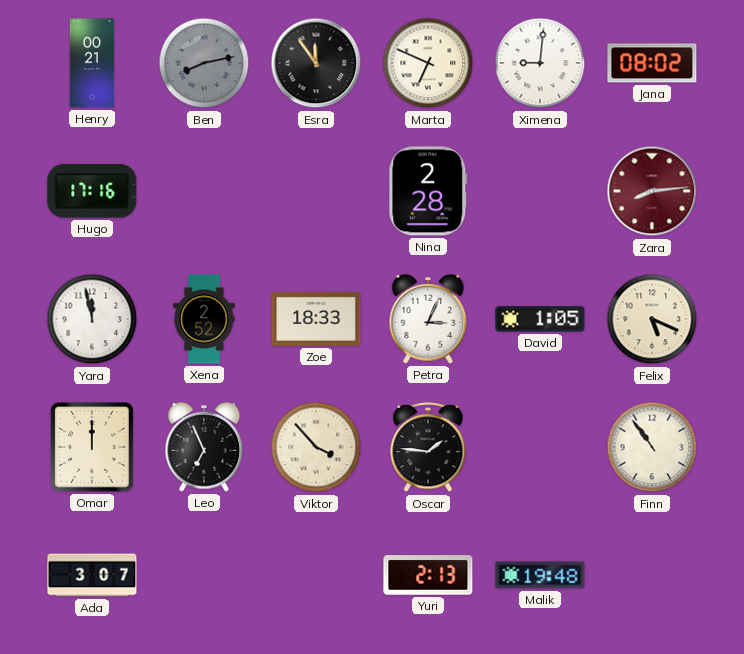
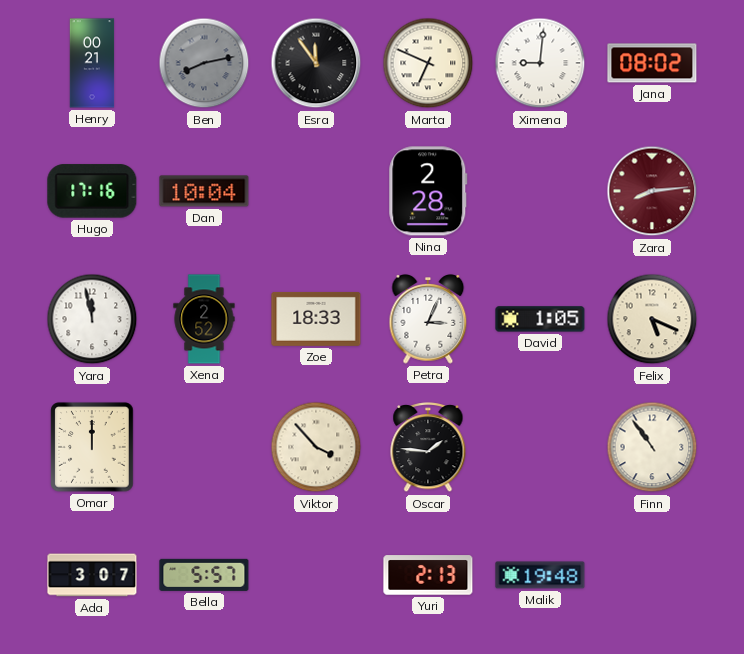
Dan: none -> 10:04 (204, 191)
Leo: 6:56 -> none (204, 448)
Bella: none -> 5:57 (204, 575)
